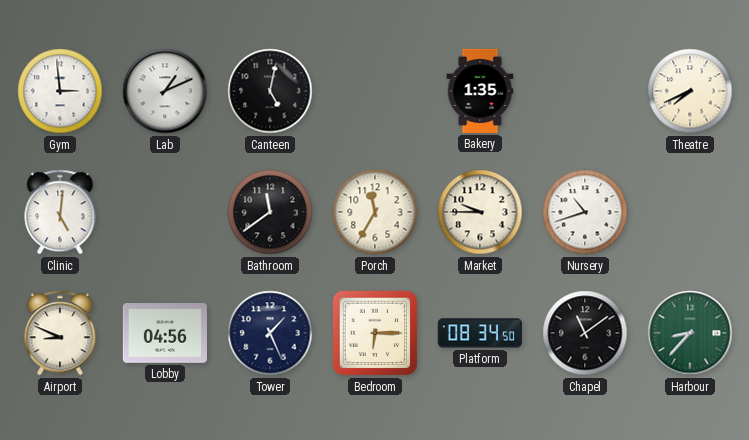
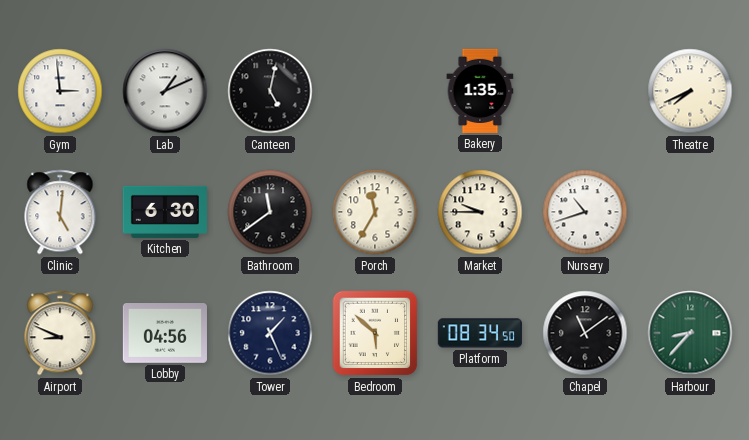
Kitchen: none -> 6:30 (165, 212)
Bedroom: 6:15 -> 5:52 (375, 333)
